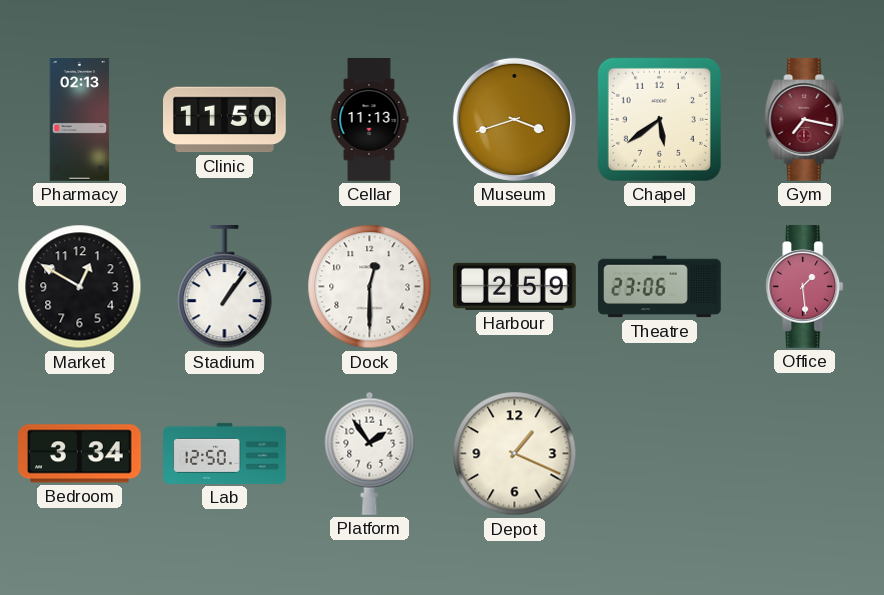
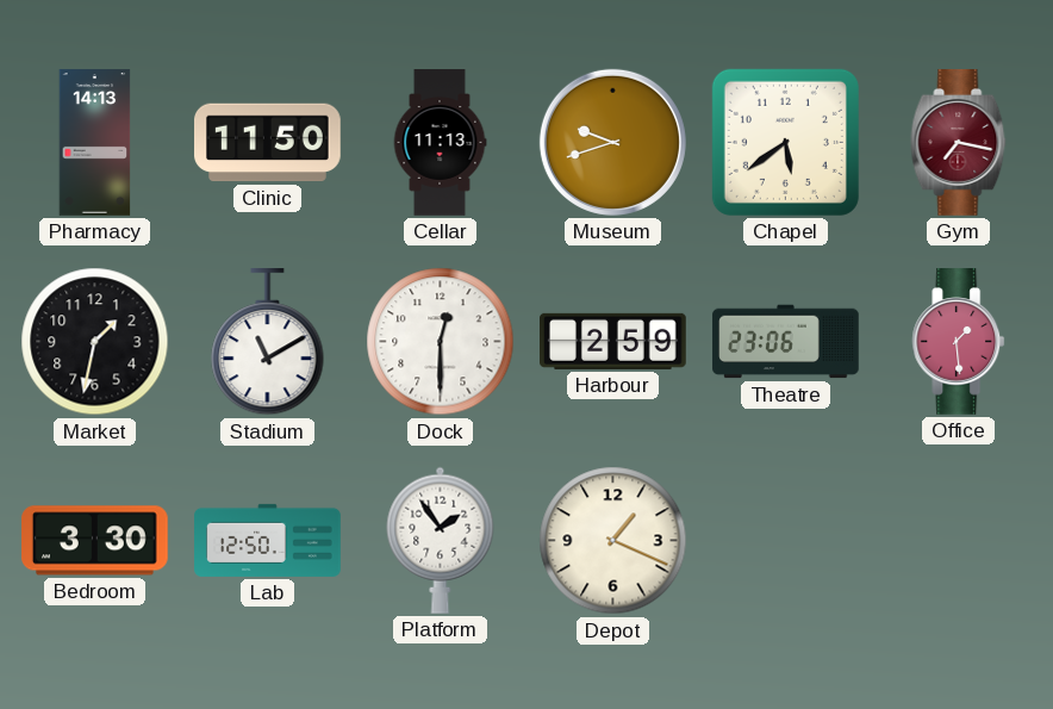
Pharmacy: 02:13 -> 14:13 (95, 143)
Museum: 3:42 -> 9:42 (612, 142)
Market: 12:50 -> 1:32 (95, 342)
Stadium: 1:06 -> 11:10 (268, 343)
Bedroom: 3:34 -> 3:30 (95, 541)
